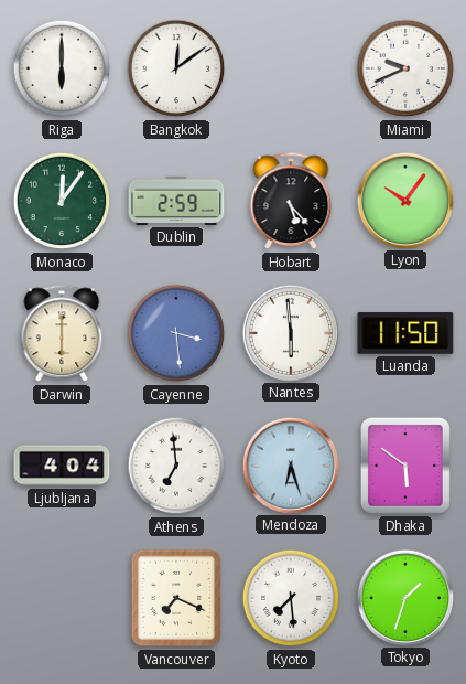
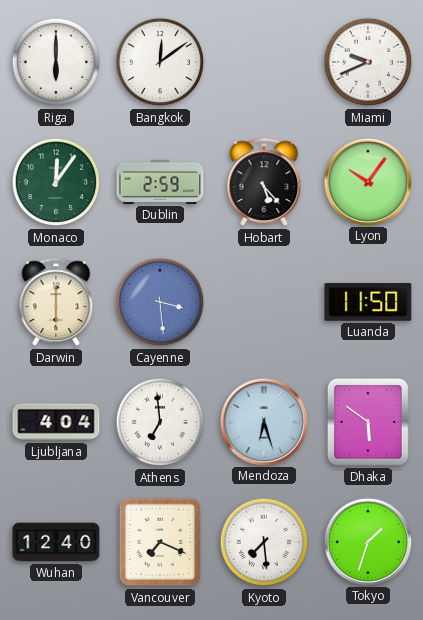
Nantes: 5:59 -> none (290, 332)
Wuhan: none -> 12:40 (56, 542)
